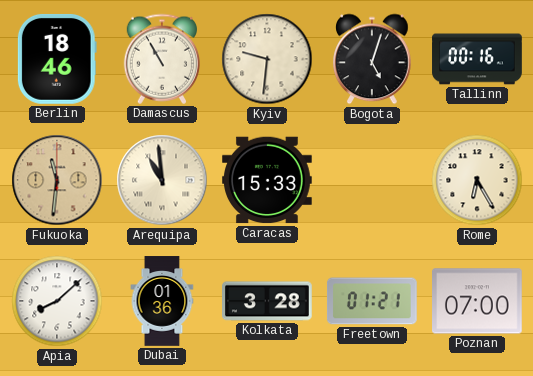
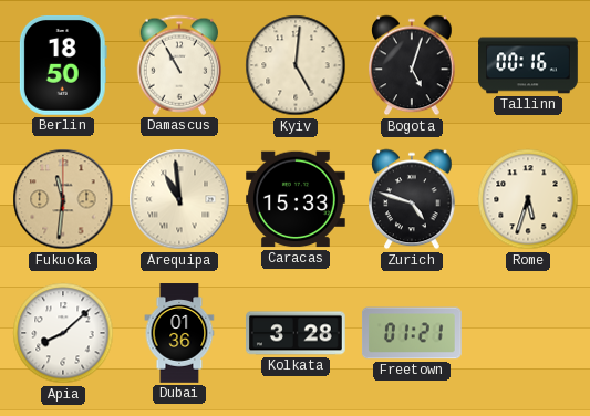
Berlin: 18:46 -> 18:50 (63, 65)
Kyiv: 9:31 -> 5:01 (296, 65)
Zurich: none -> 4:48 (412, 199)
Rome: 6:25 -> 5:33 (528, 199)
Poznan: 07:00 -> none (478, 301)
